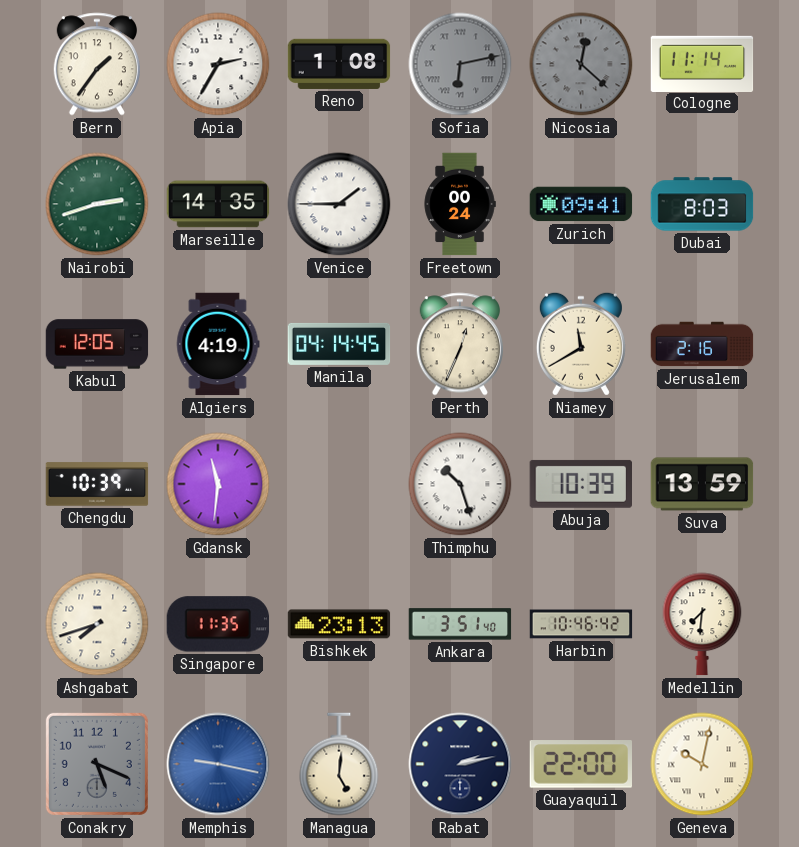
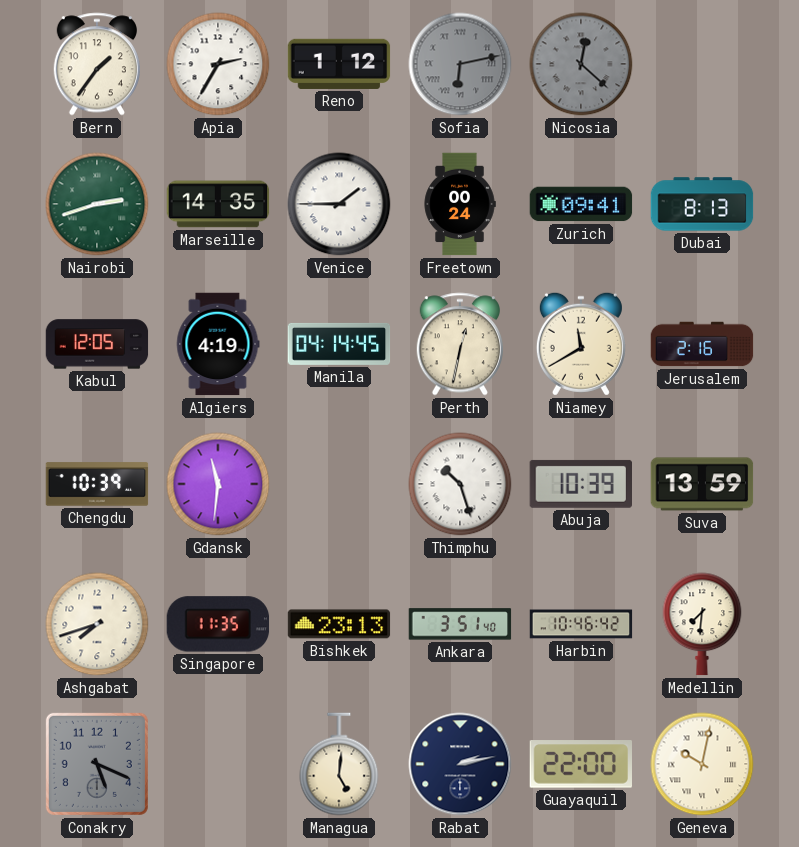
Reno: 1:08 -> 1:12 (339, 64)
Cologne: 11:14 -> none (702, 63)
Dubai: 8:03 -> 8:13 (702, 204)
Perth: 12:34 -> 12:32 (460, 344)
Memphis: 9:17 -> none (218, 764)
